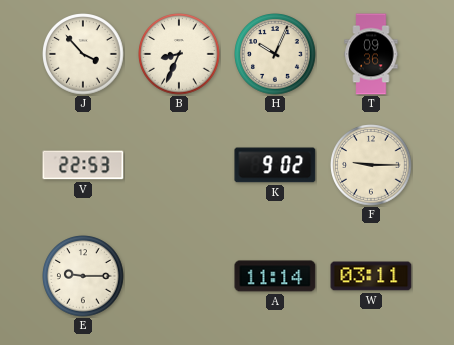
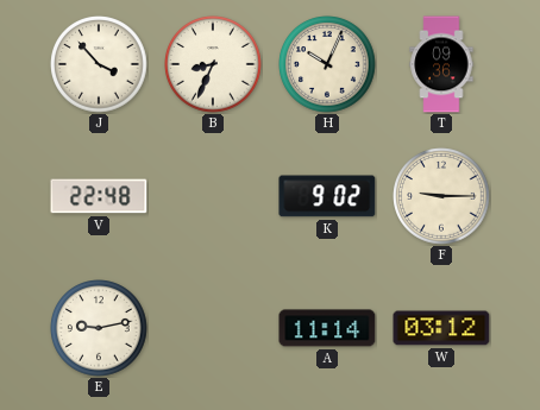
V: 22:53 -> 22:48 (99, 196)
E: 9:15 -> 9:13 (99, 328)
W: 03:11 -> 03:12 (441, 328)
